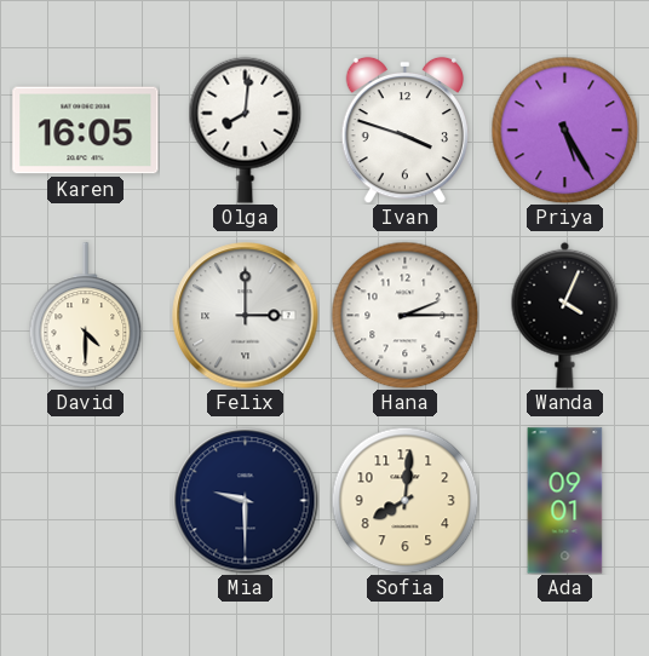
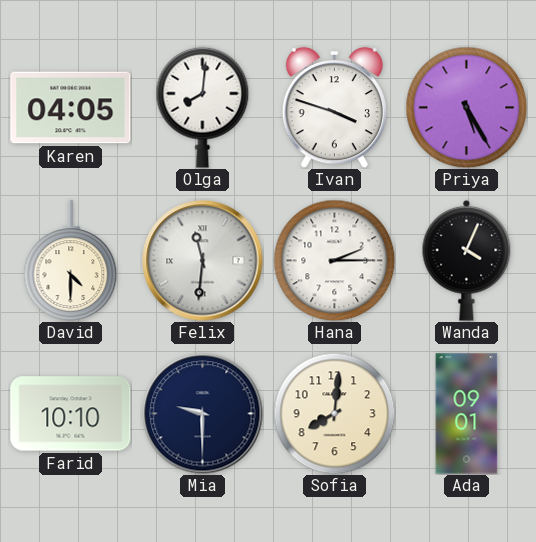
Karen: 16:05 -> 04:05 (71, 108)
Felix: 3:00 -> 11:31 (203, 261)
Farid: none -> 10:10 (71, 414)
